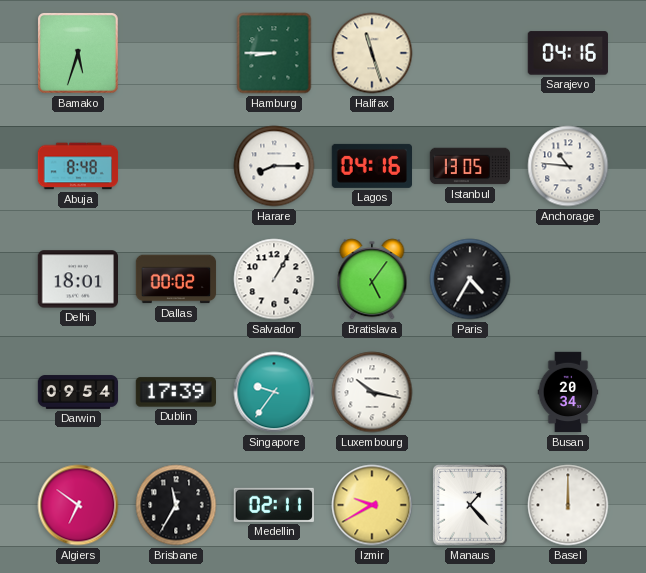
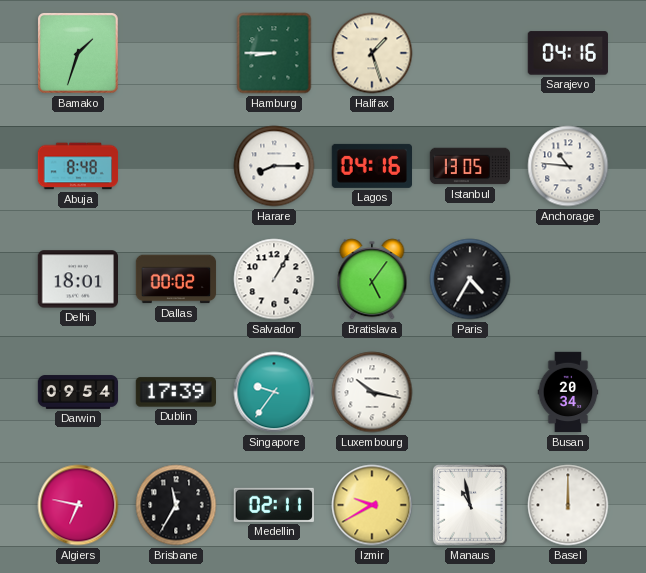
Bamako: 5:33 -> 1:33 (78, 53)
Halifax: 11:27 -> 1:27 (372, 53)
Algiers: 6:51 -> 6:47 (78, 505)
Manaus: 1:23 -> 10:58 (470, 505)
